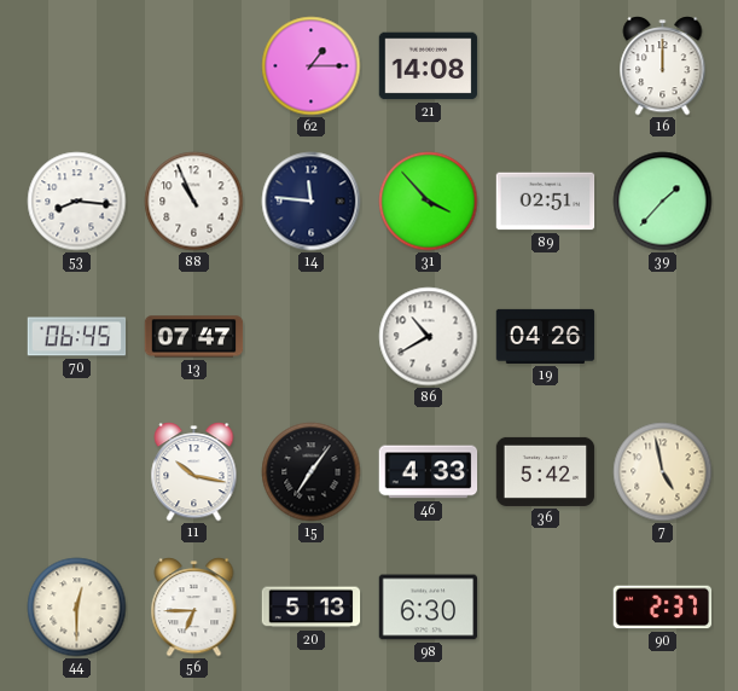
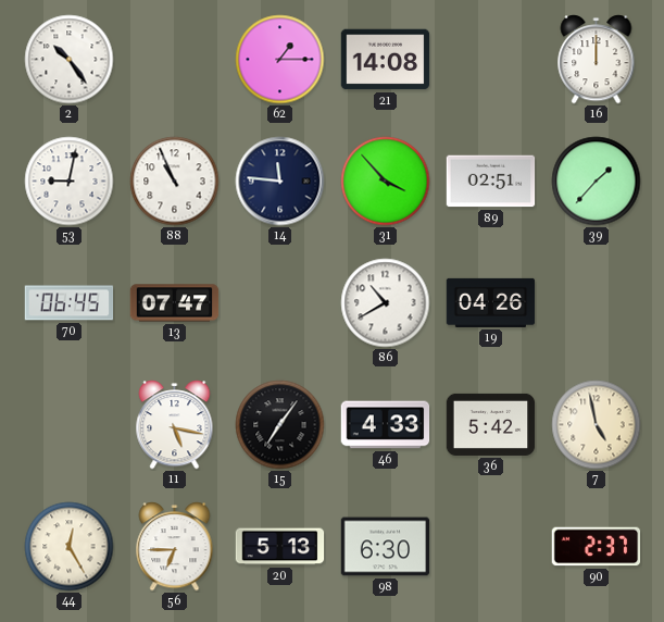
2: none -> 10:24 (70, 60)
53: 8:16 -> 9:02 (70, 182)
11: 10:17 -> 5:17 (175, 425)
44: 12:30 -> 12:25 (70, 547)
